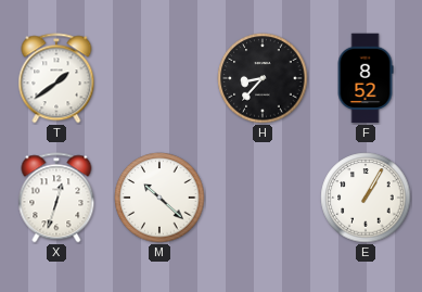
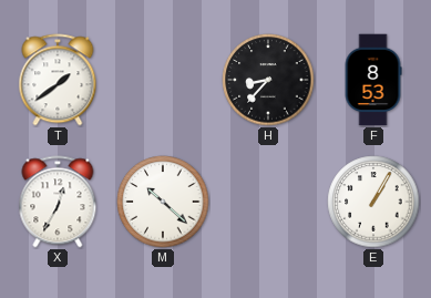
F: 8:52 -> 8:53 (373, 80)
X: 12:33 -> 12:35 (58, 202)
